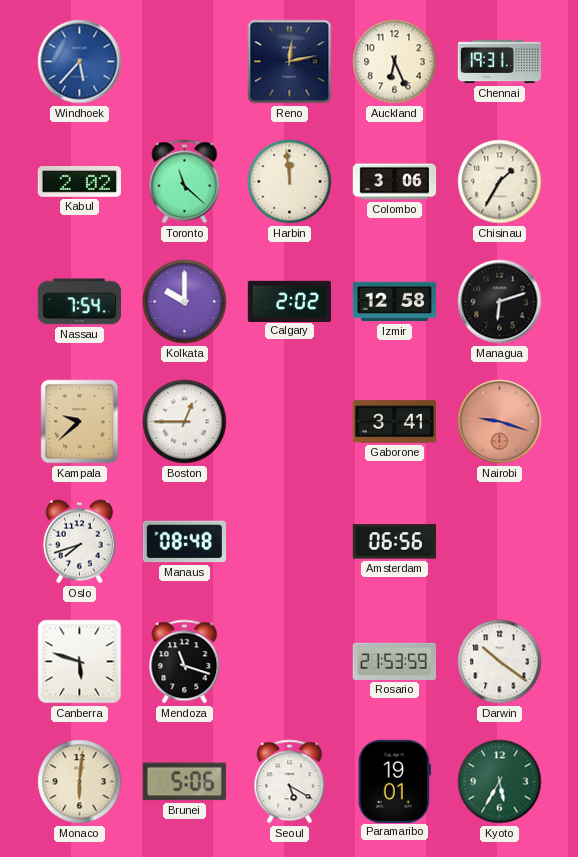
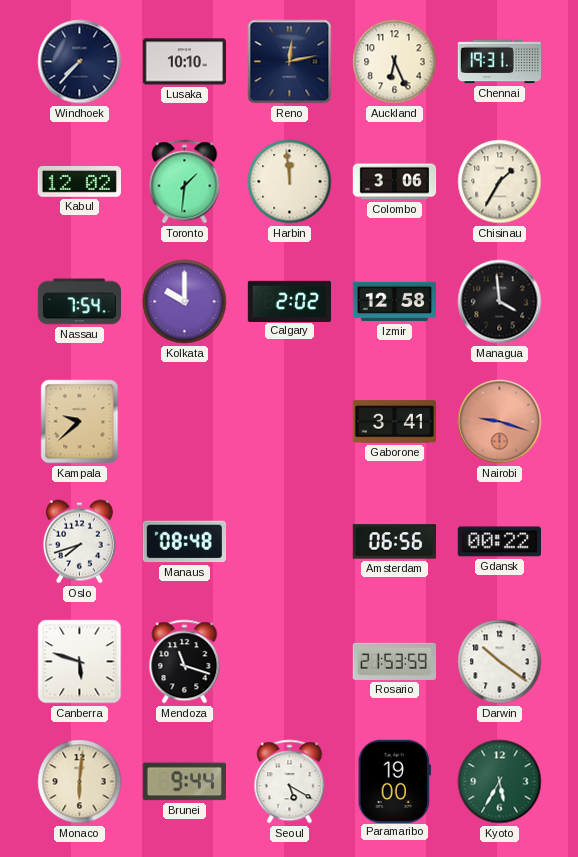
Windhoek: 5:37 -> 7:37 (80, 62)
Windhoek dial: blue -> navy (80, 62)
Lusaka: none -> 10:10 (184, 62)
Kabul: 2:02 -> 12:02 (79, 182)
Toronto: 11:22 -> 1:31 (185, 182)
Managua: 6:12 -> 3:59 (500, 302)
Boston: 12:45 -> none (185, 422)
Gdansk: none -> 00:22 (499, 542)
Brunei: 5:06 -> 9:44 (184, 782)
Paramaribo: 19:01 -> 19:00 (394, 781)
